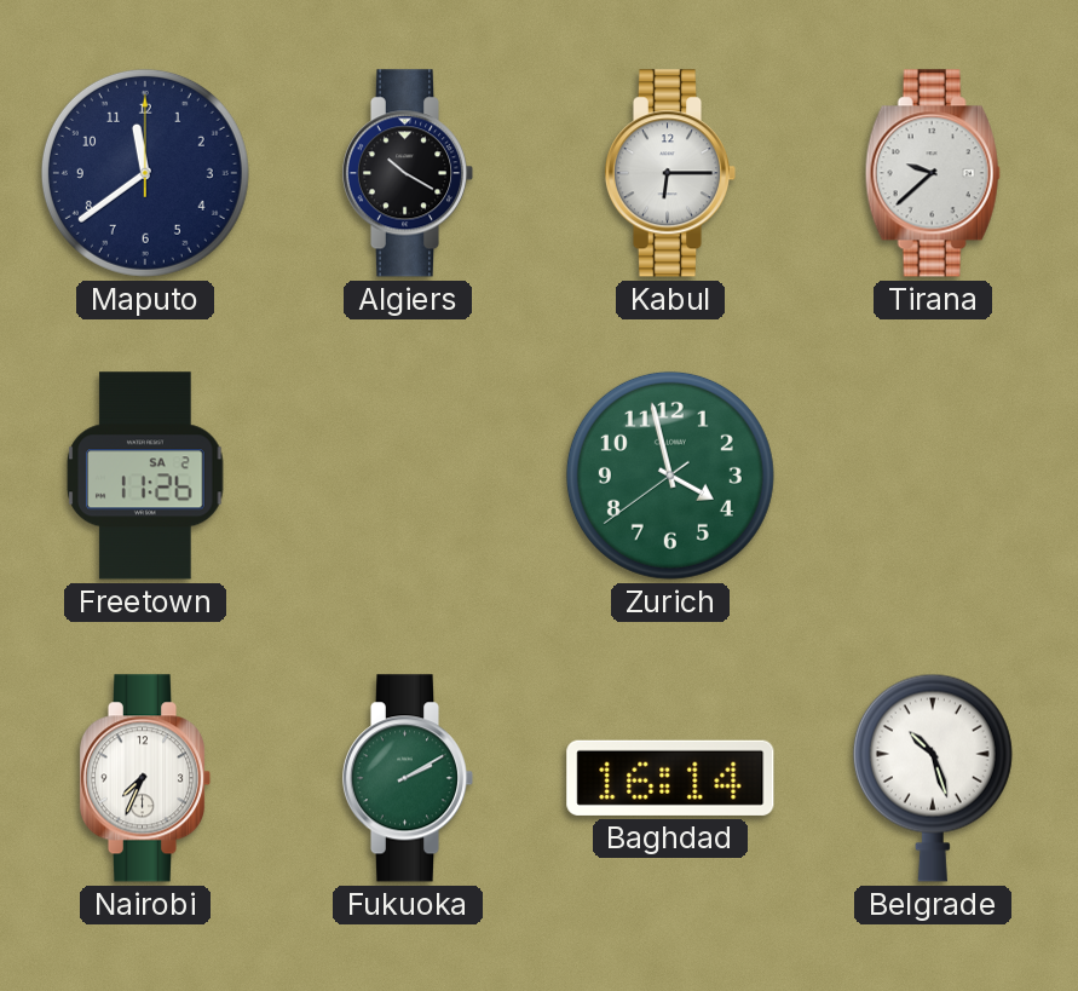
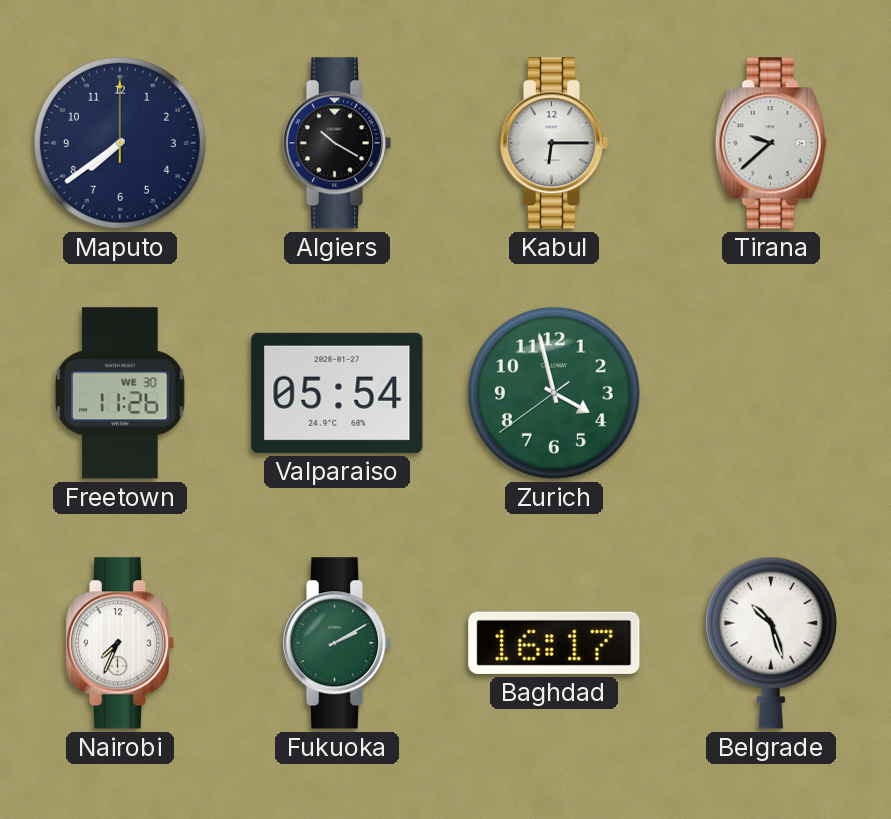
Maputo: 11:39 -> 7:39 (120, 143)
Freetown date: SA 2 -> WE 30 (120, 393)
Valparaiso: none -> 05:54 (337, 393)
Baghdad: 16:14 -> 16:17 (554, 643)
